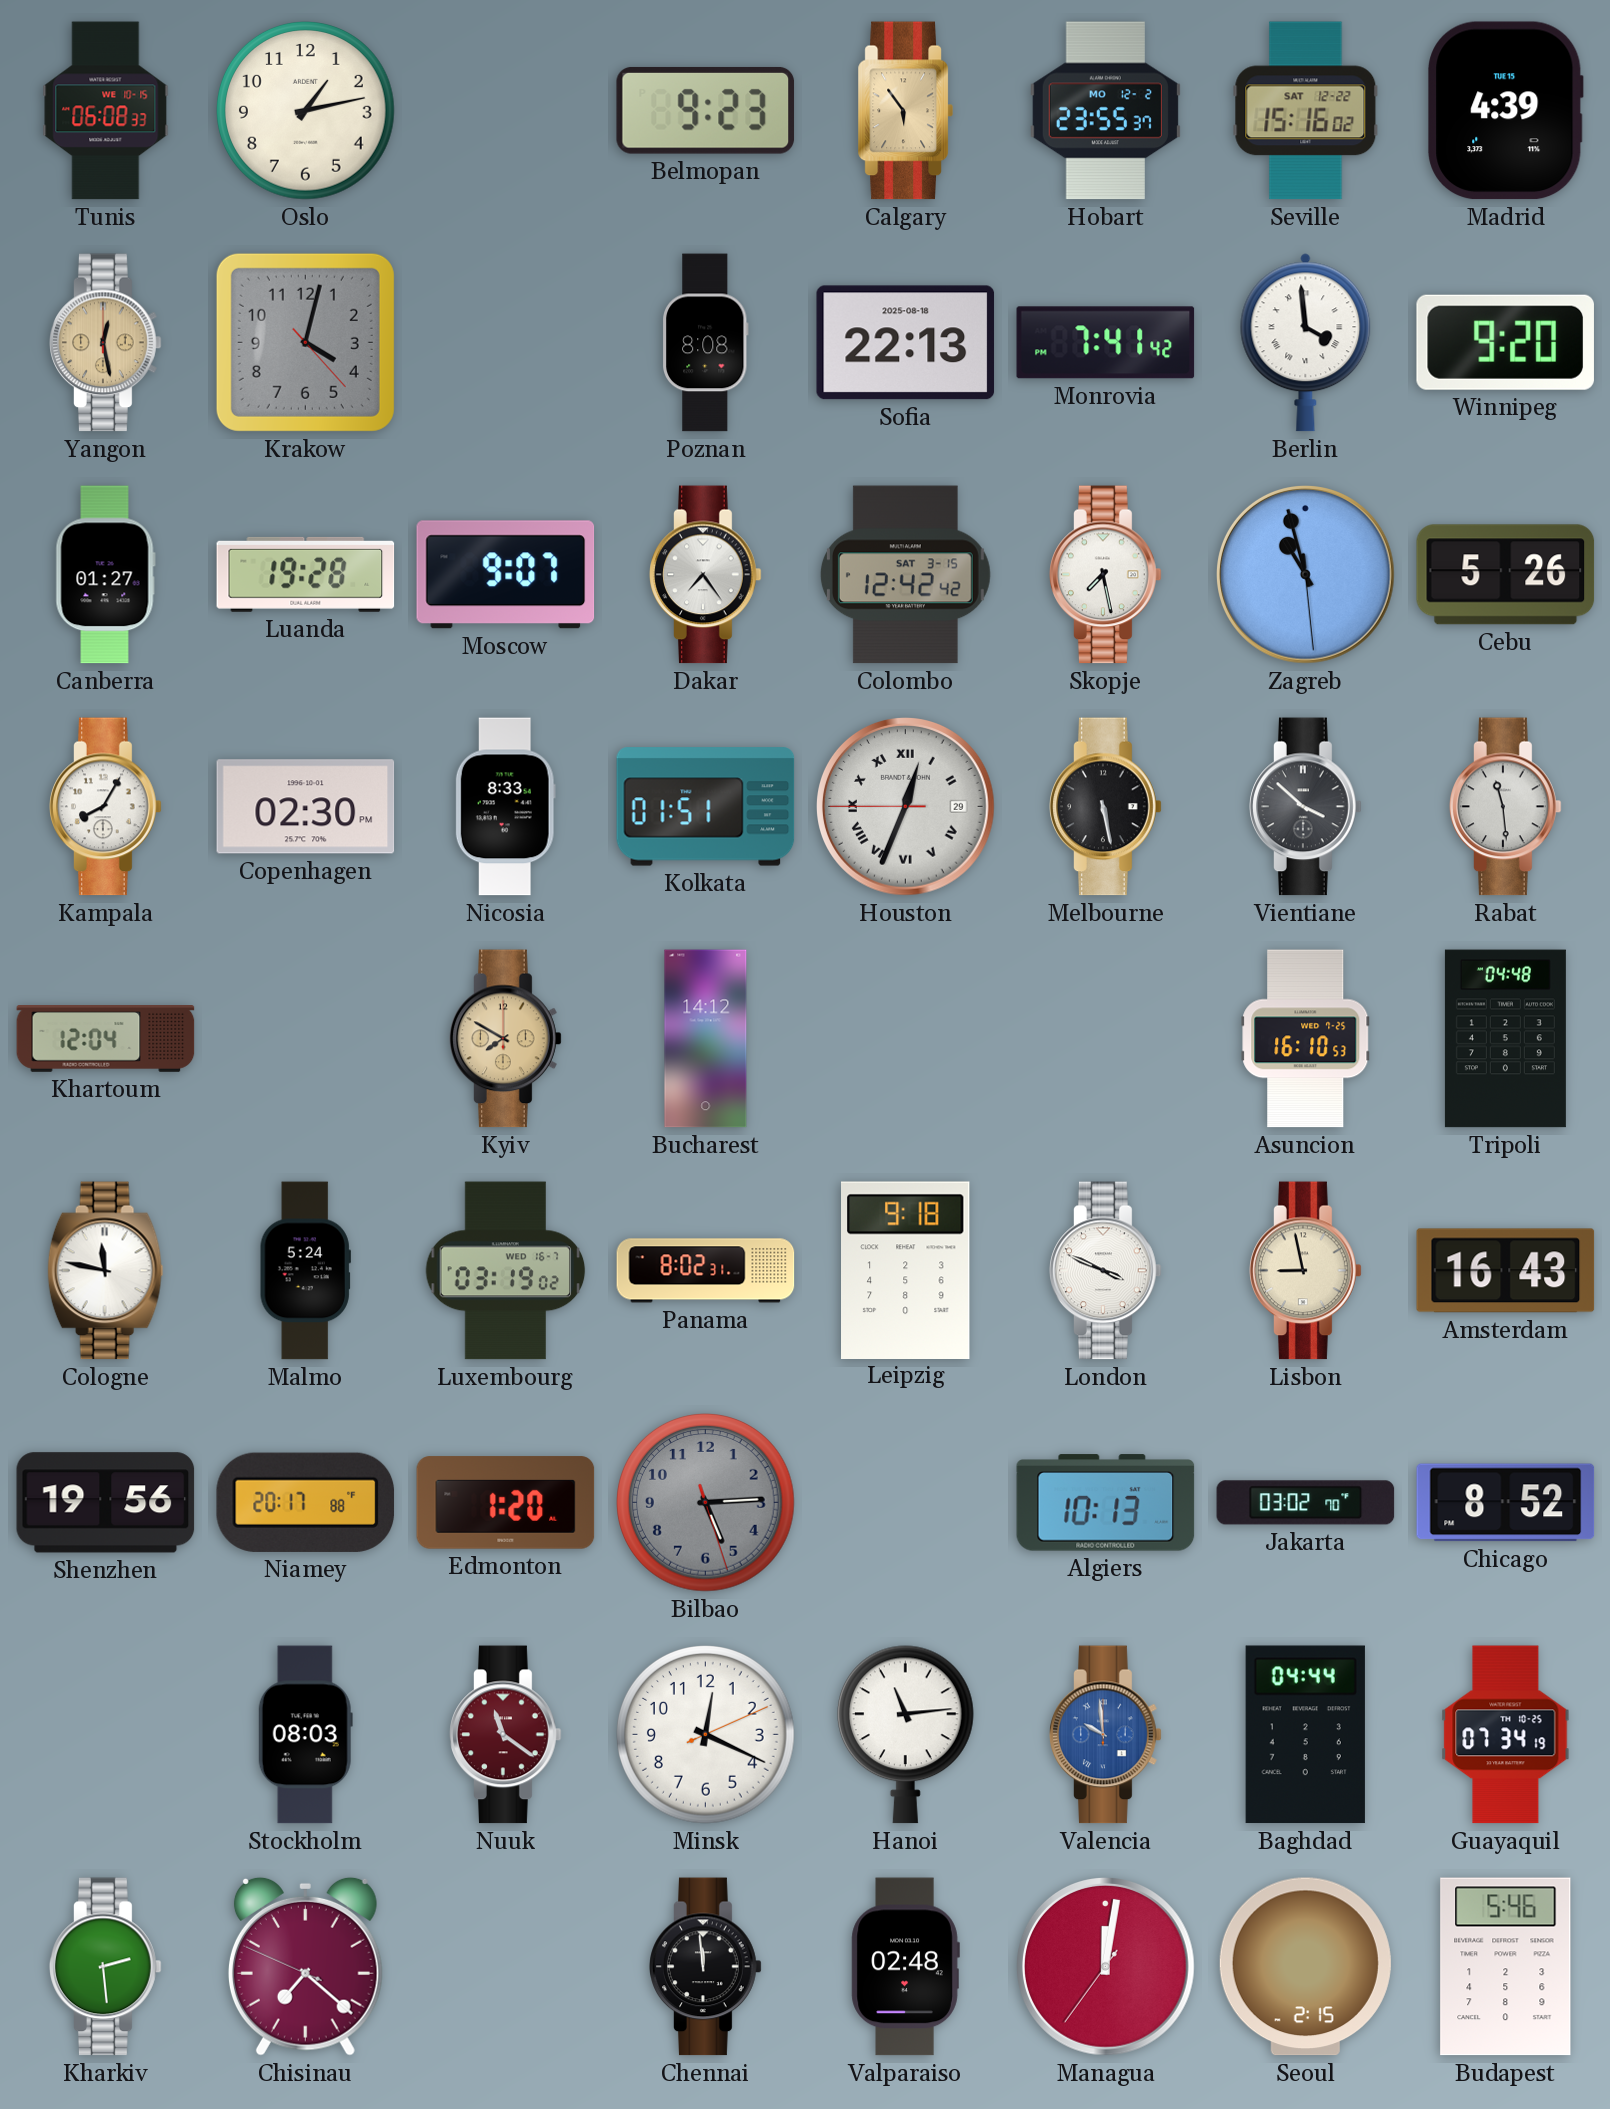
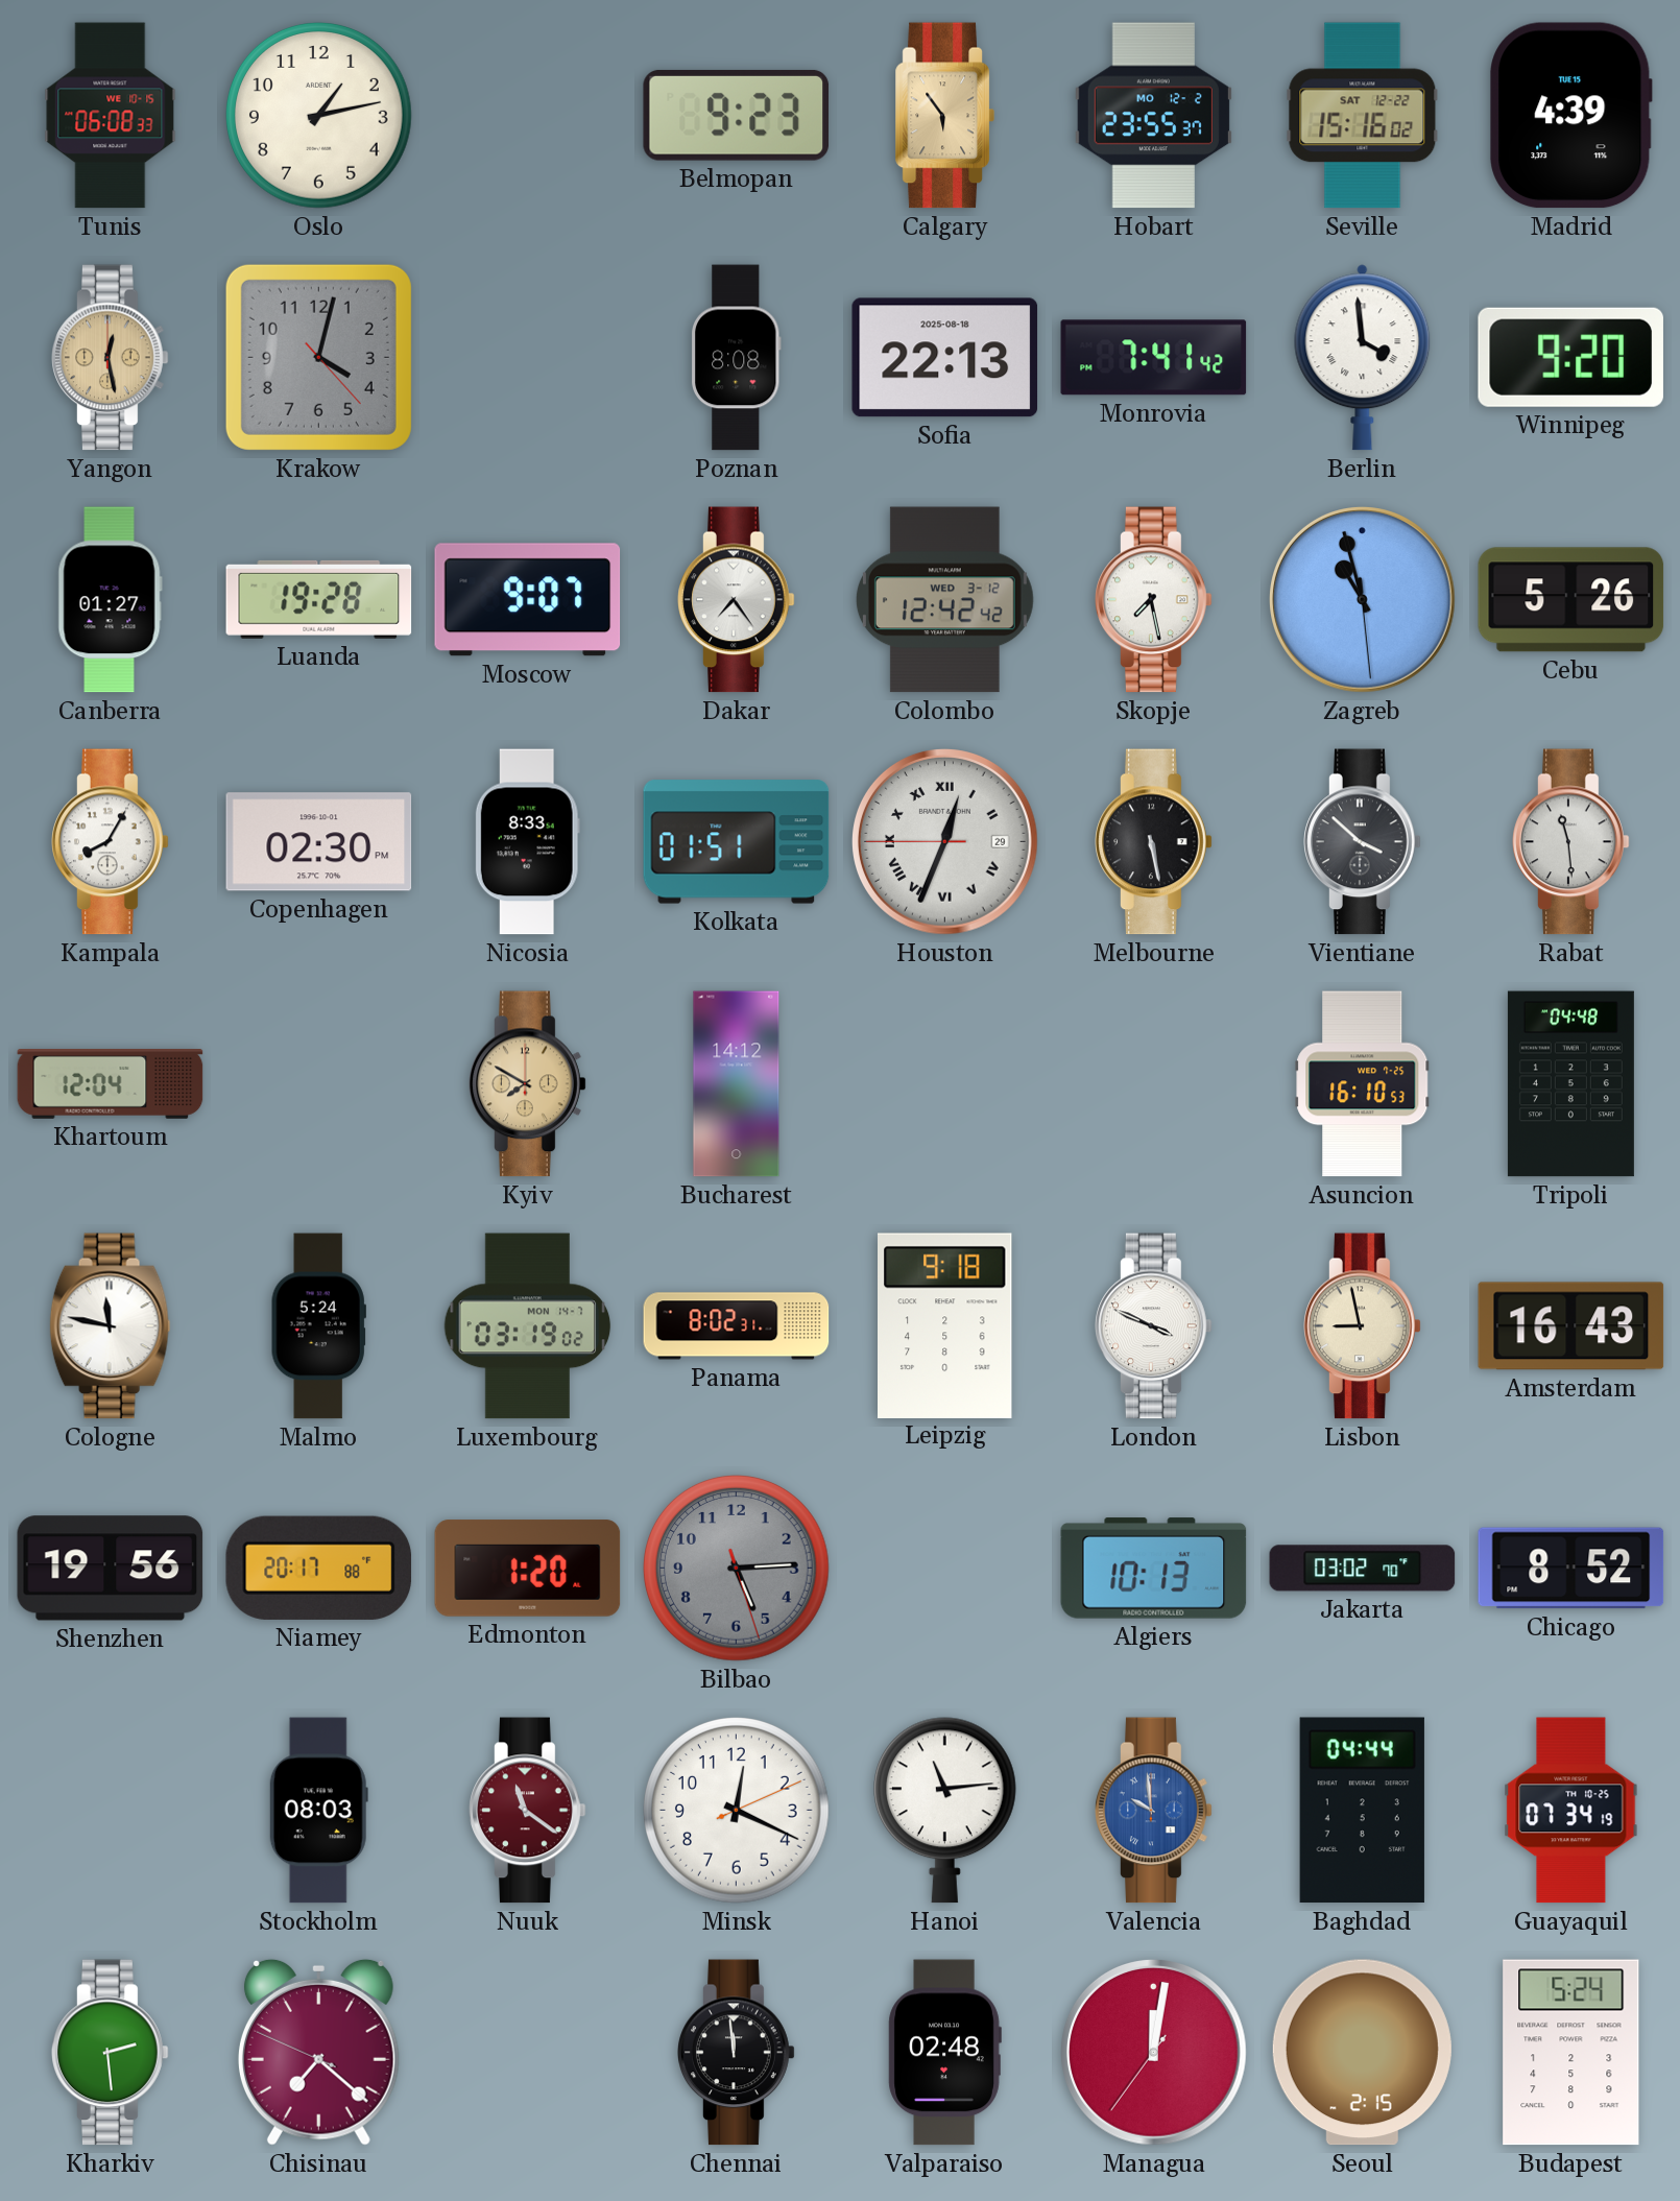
Colombo date: SAT 3-15 -> WED 3-12 (944, 600)
Luxembourg date: WED 16-7 -> MON 14-7 (528, 1326)
Budapest: 5:46 -> 5:24 (1571, 2053)
